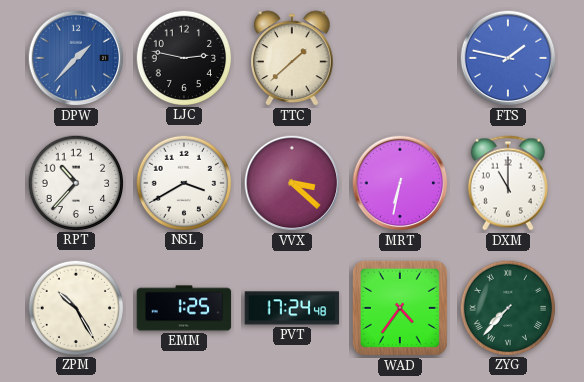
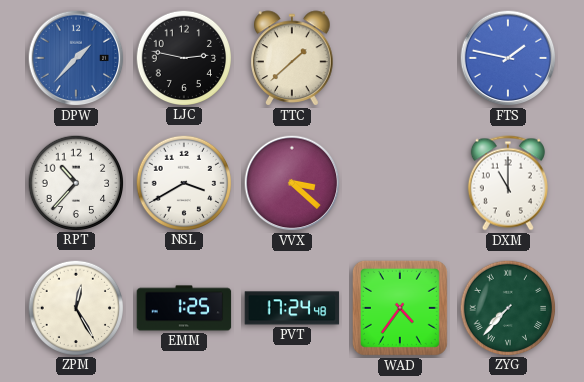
MRT: 6:32 -> none (400, 183)
ZPM: 10:25 -> 12:25 (75, 307)
